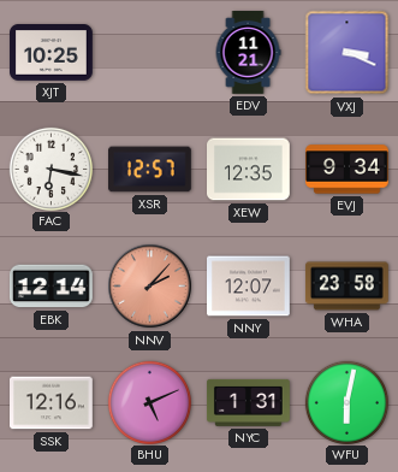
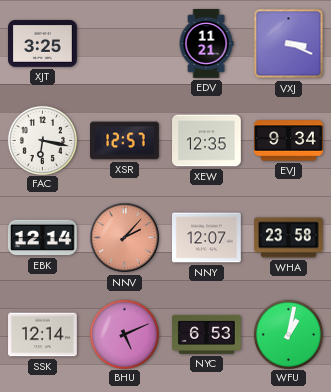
XJT: 10:25 -> 3:25 (43, 44)
SSK: 12:16 -> 12:14 (43, 335)
NYC: 1:31 -> 6:53 (207, 334)
WFU: 6:02 -> 1:02 (288, 334)
